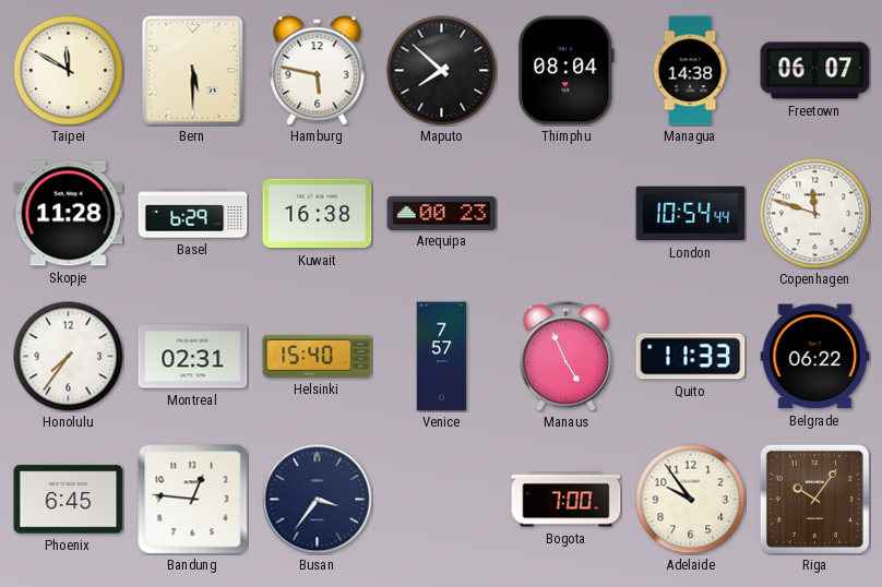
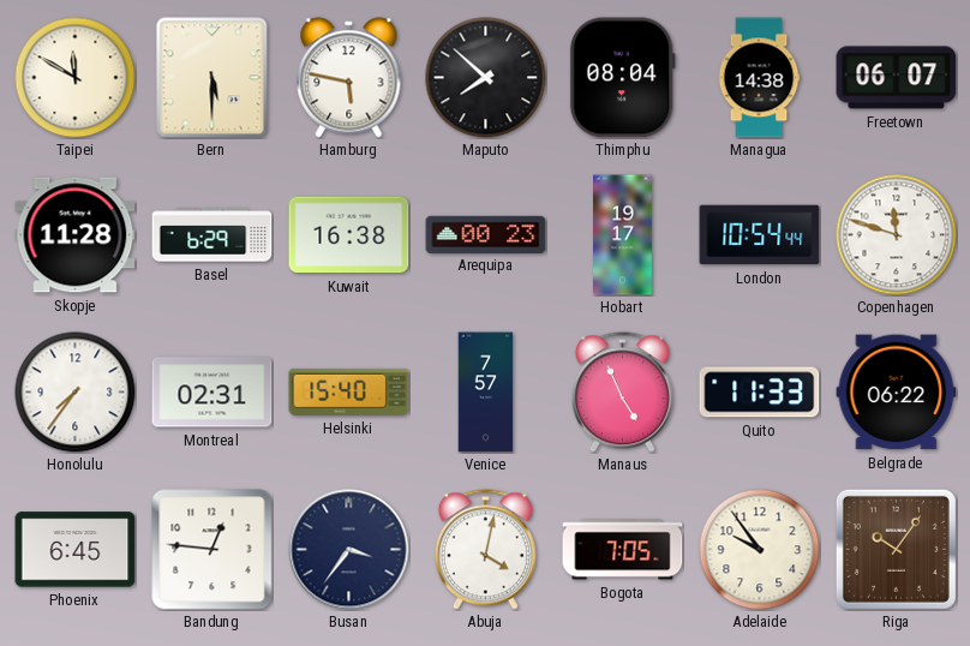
Hobart: none -> 19:17 (623, 235)
Abuja: none -> 4:02 (485, 550)
Bogota: 7:00 -> 7:05 (623, 550)
